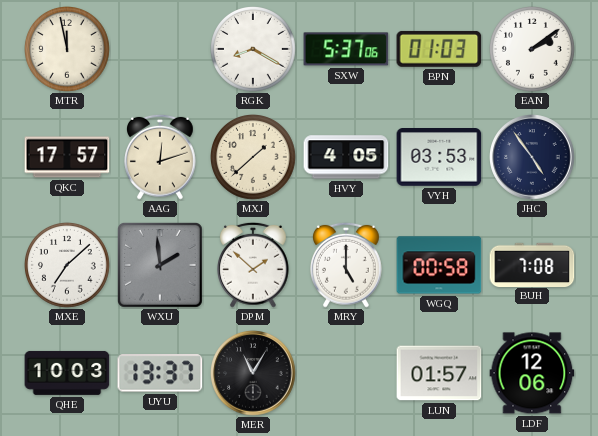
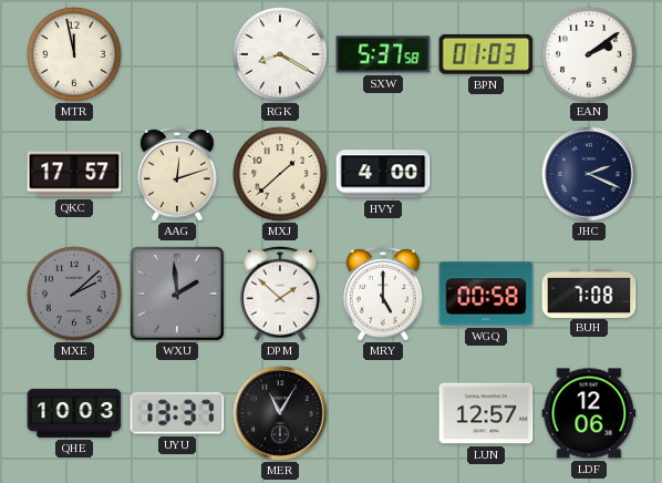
SXW: 5:37:06 -> 5:37:58 (383, 54)
HVY: 4:05 -> 4:00 (383, 174)
VYH: 03:53 -> none (439, 158)
JHC: 4:54 -> 2:19 (589, 174)
MXE: 7:08 -> 2:08 (75, 295)
MXE dial: white -> grey (75, 295)
LUN: 01:57 -> 12:57 (486, 413)
